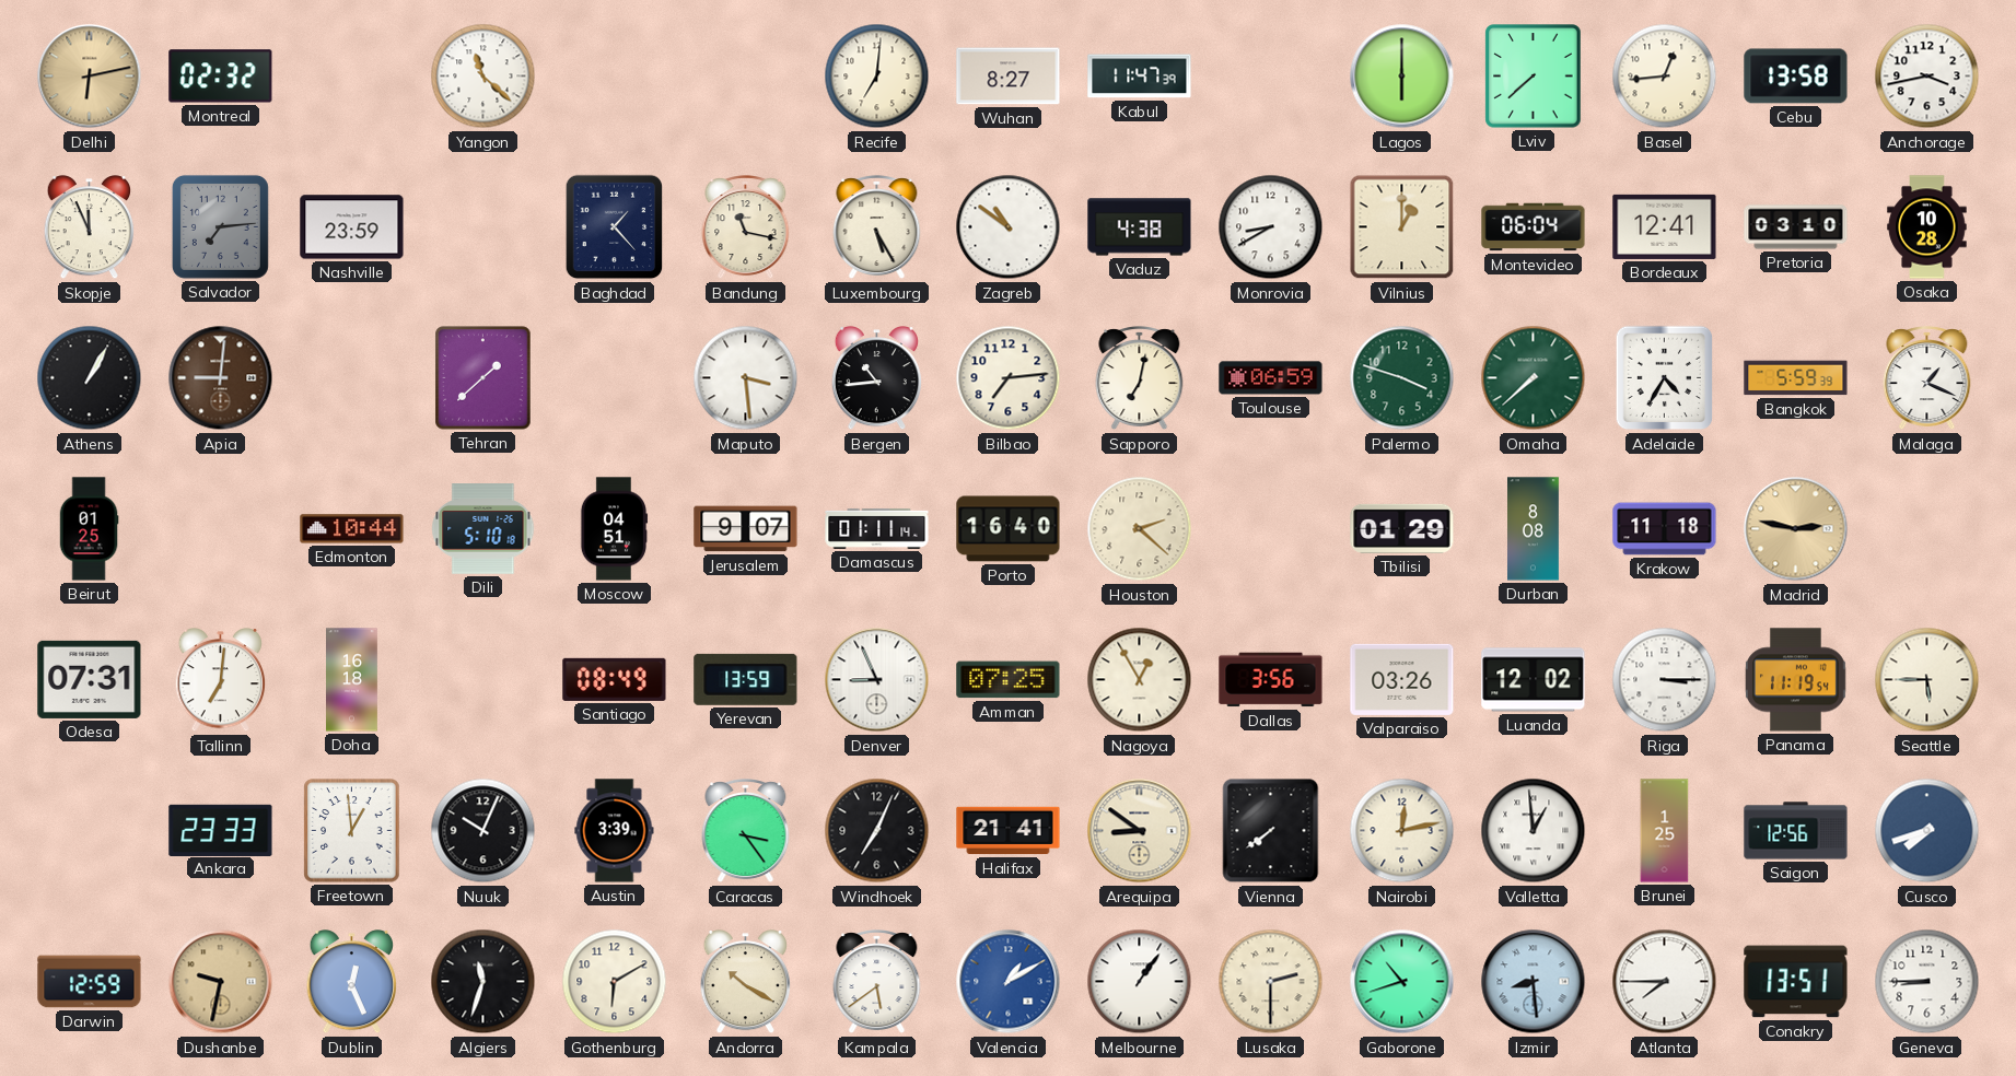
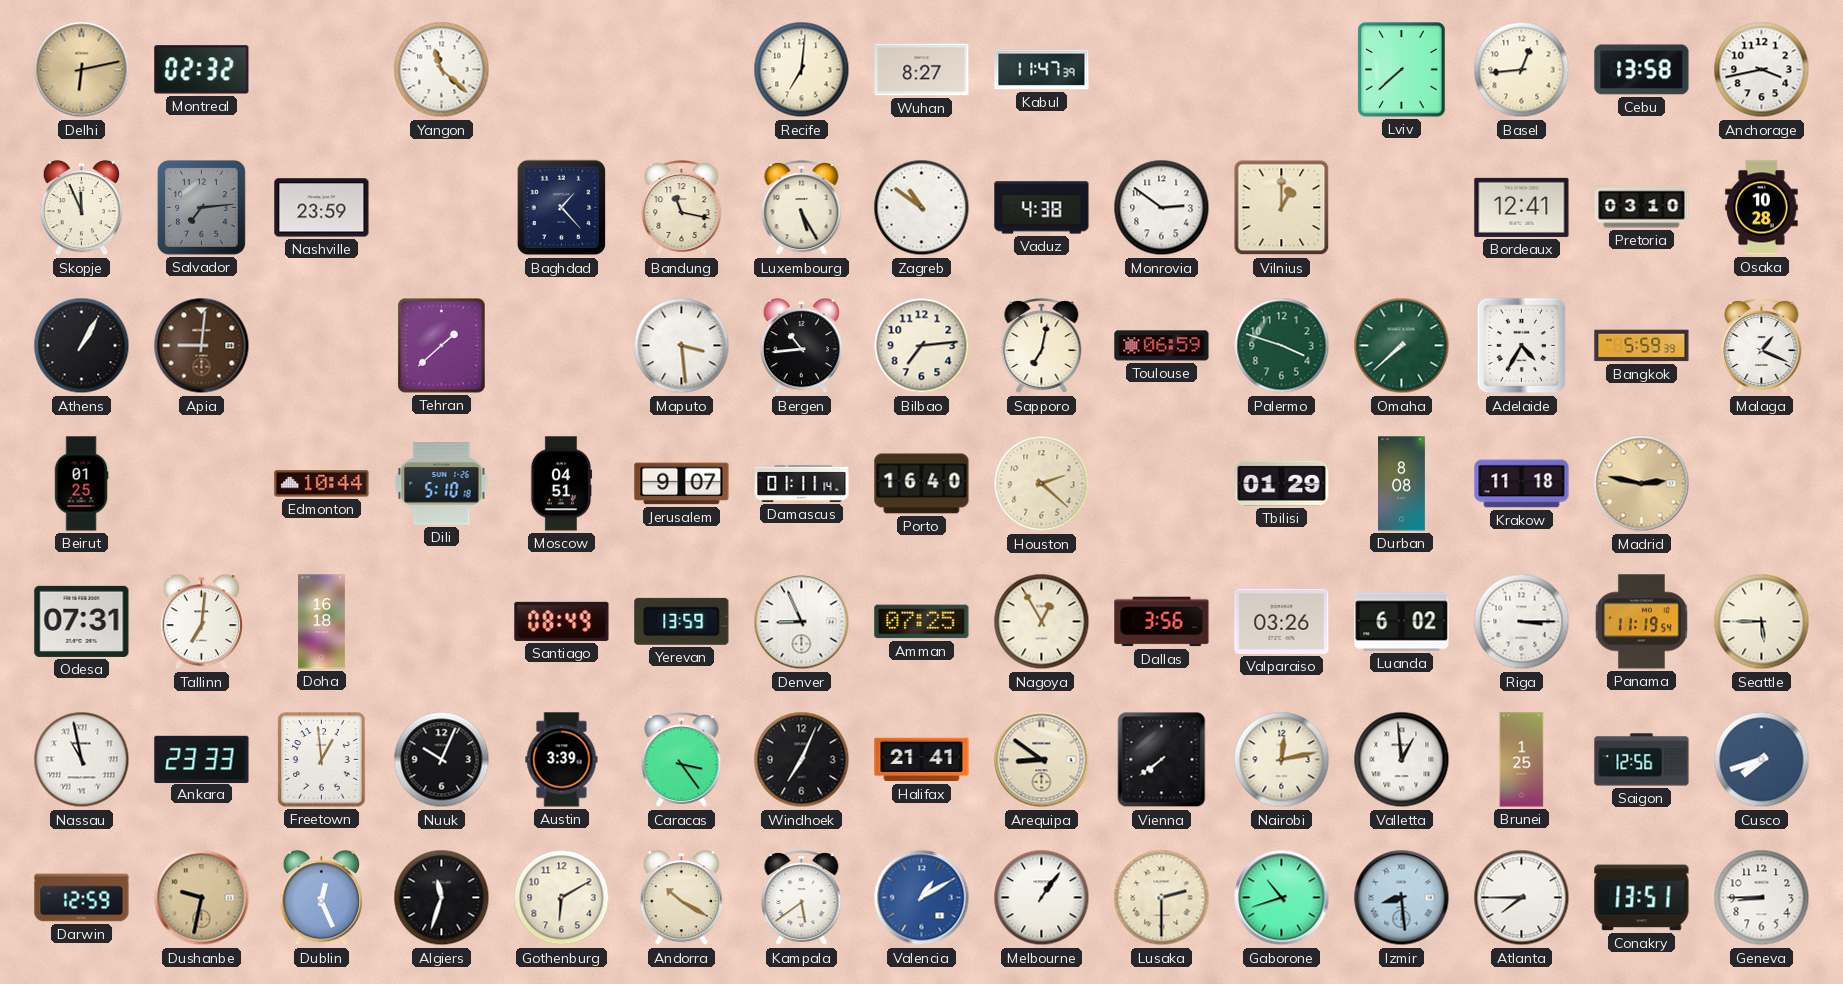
Lagos: 6:00 -> none (1402, 77)
Monrovia: 8:40 -> 2:51 (1162, 208)
Montevideo: 06:04 -> none (1534, 227)
Luanda: 12:02 -> 6:02 (1402, 622)
Nassau: none -> 10:58 (82, 760)
